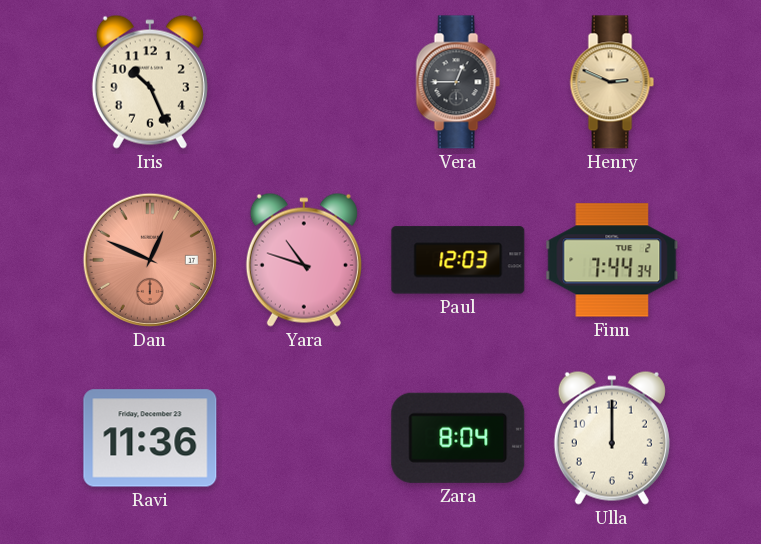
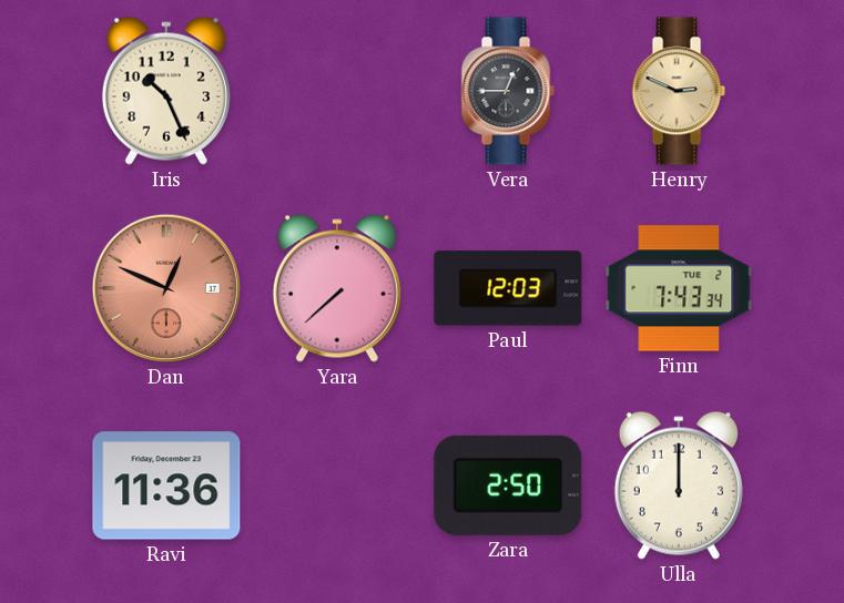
Yara: 10:48 -> 7:38 (337, 288)
Finn: 7:44 -> 7:43 (679, 288)
Zara: 8:04 -> 2:50 (508, 486)
